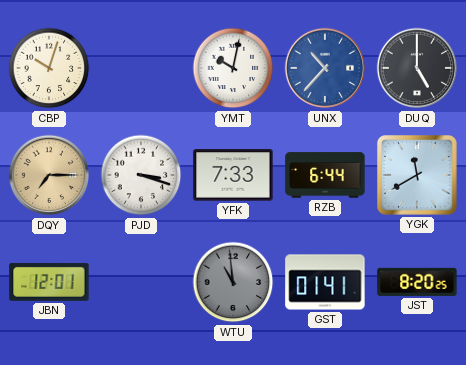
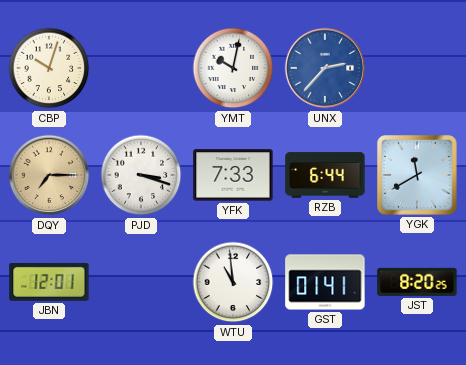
UNX: 10:37 -> 2:37 (325, 68)
DUQ: 5:00 -> none (417, 68)
WTU dial: grey -> white (233, 282)
